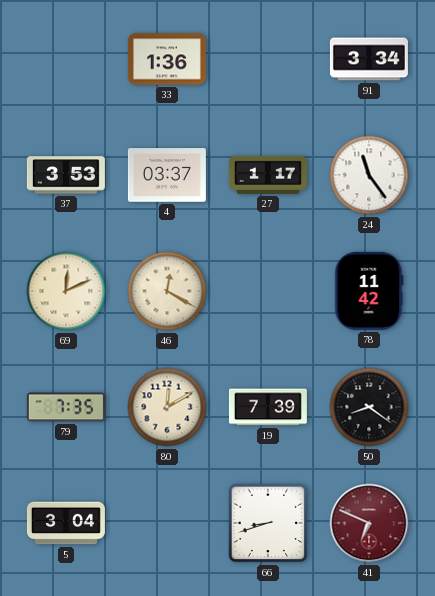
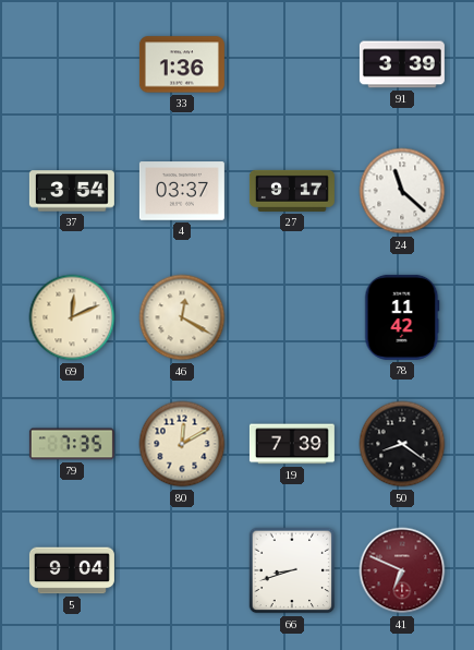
91: 3:34 -> 3:39 (402, 64)
37: 3:53 -> 3:54 (72, 191)
27: 1:17 -> 9:17 (292, 191)
24: 11:24 -> 11:22 (402, 191)
5: 3:04 -> 9:04 (72, 570)
